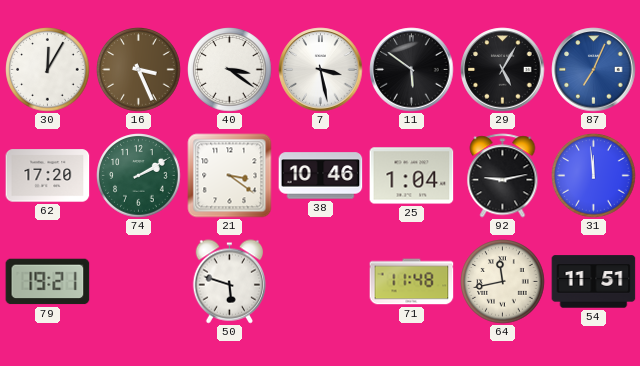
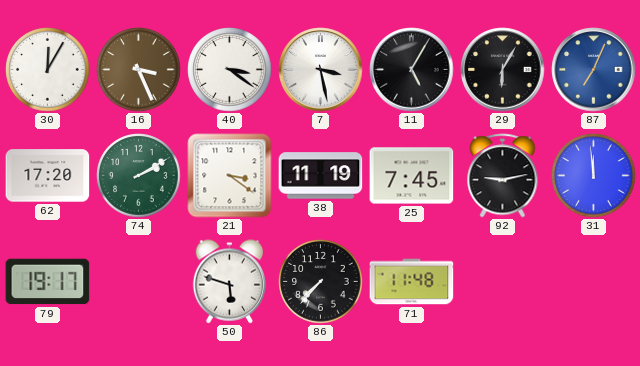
11: 5:51 -> 5:05 (412, 70)
29: 5:05 -> 6:05 (503, 70)
38: 10:46 -> 11:19 (321, 176)
25: 1:04 -> 7:45 (412, 176)
79: 19:21 -> 19:17 (48, 282)
86: none -> 7:37 (321, 282)
64: 11:43 -> none (503, 282)
54: 11:51 -> none (594, 282)
